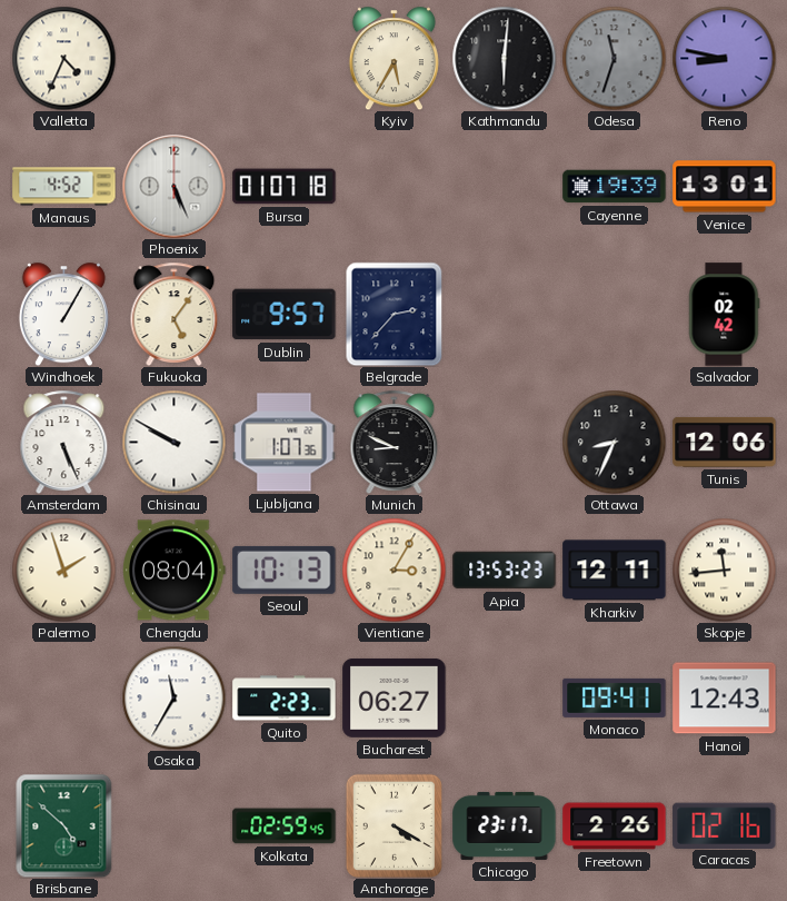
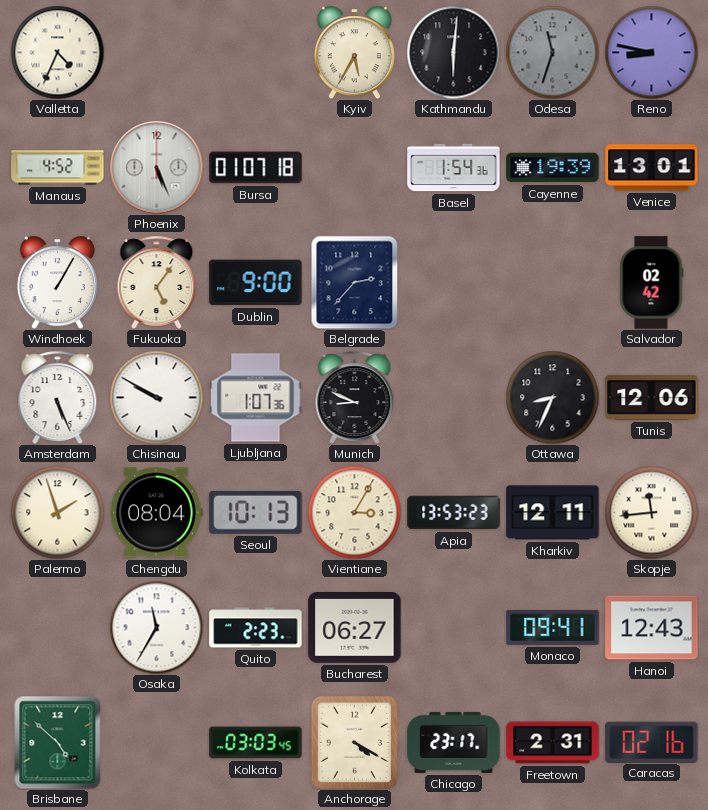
Basel: none -> 1:54 (454, 168)
Dublin: 9:57 -> 9:00 (256, 283)
Kolkata: 02:59 -> 03:03 (256, 743)
Freetown: 2:26 -> 2:31 (553, 743)
